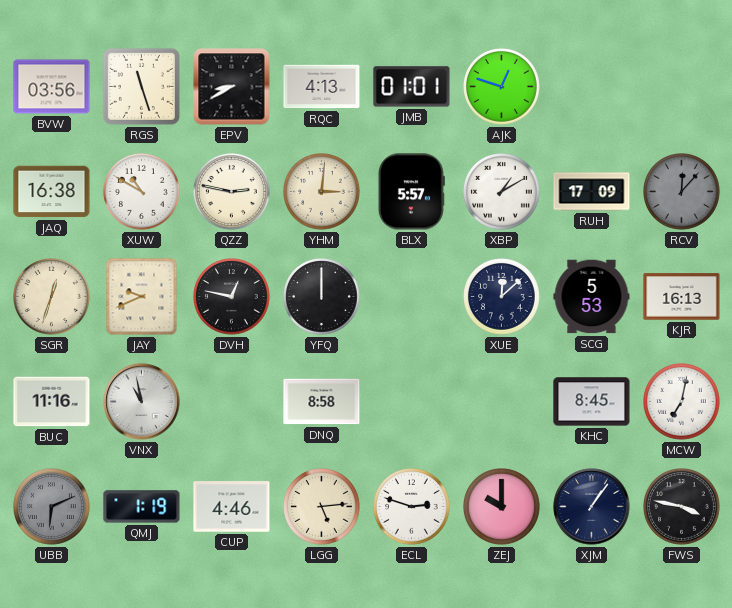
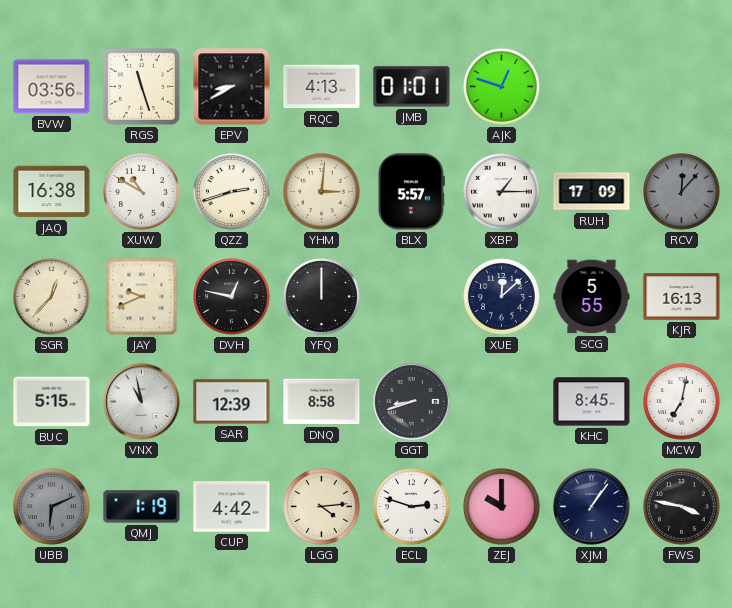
QZZ: 2:47 -> 2:42 (232, 192)
XBP: 1:10 -> 1:15 (502, 192)
SGR: 12:33 -> 12:37 (52, 297)
SCG: 5:53 -> 5:55 (592, 297)
BUC: 11:16 -> 5:15 (52, 402)
SAR: none -> 12:39 (232, 402)
GGT: none -> 8:42 (412, 402)
CUP: 4:46 -> 4:42 (232, 507)
LGG: 5:14 -> 4:14 (322, 507)
